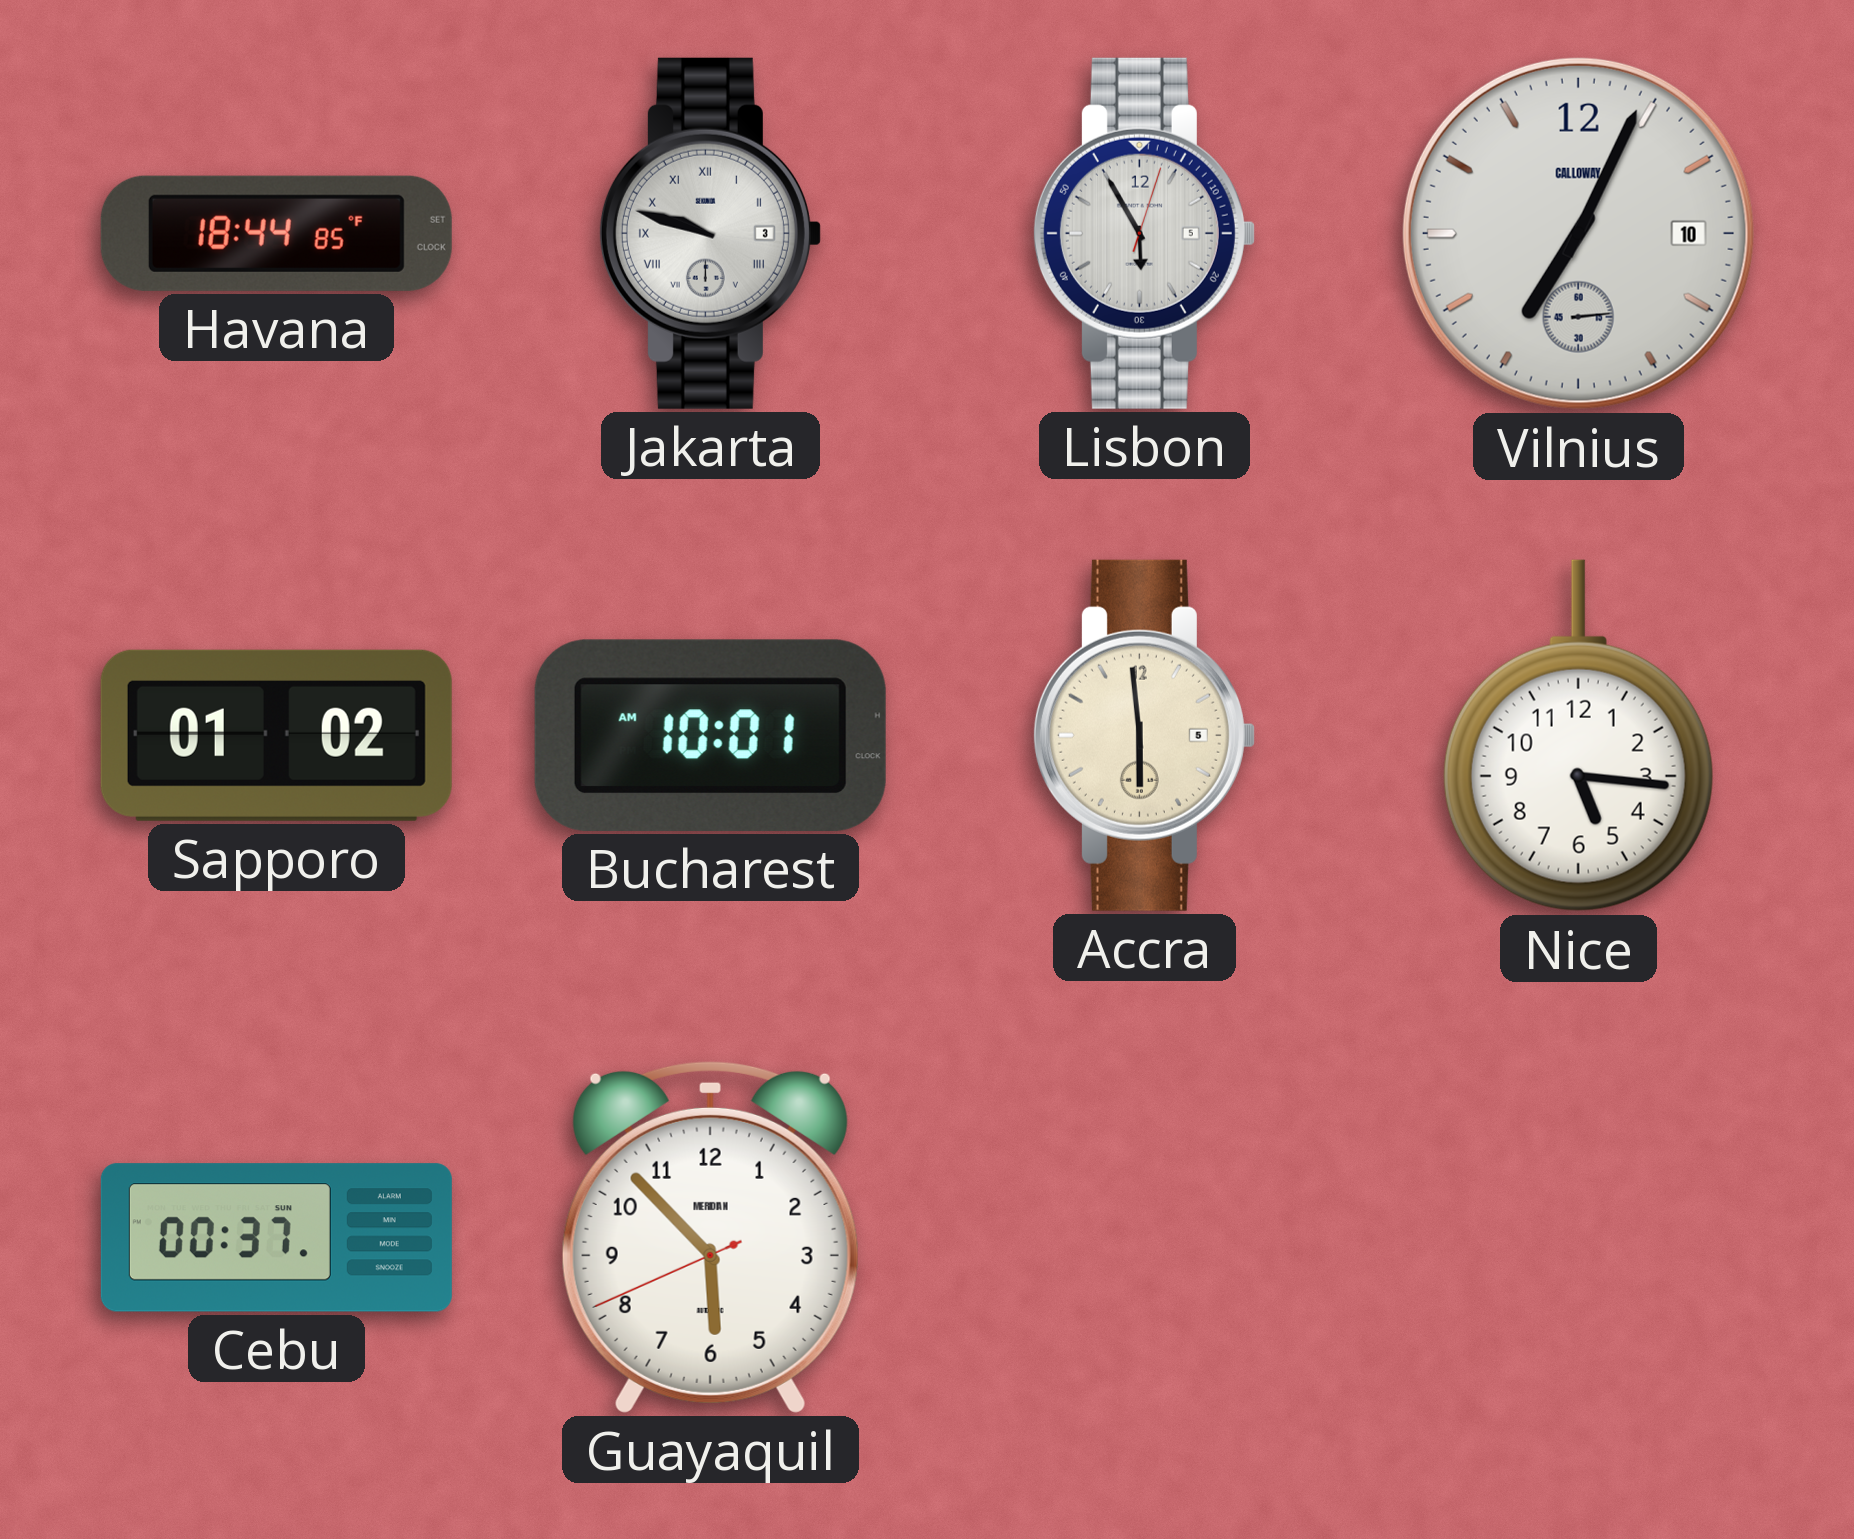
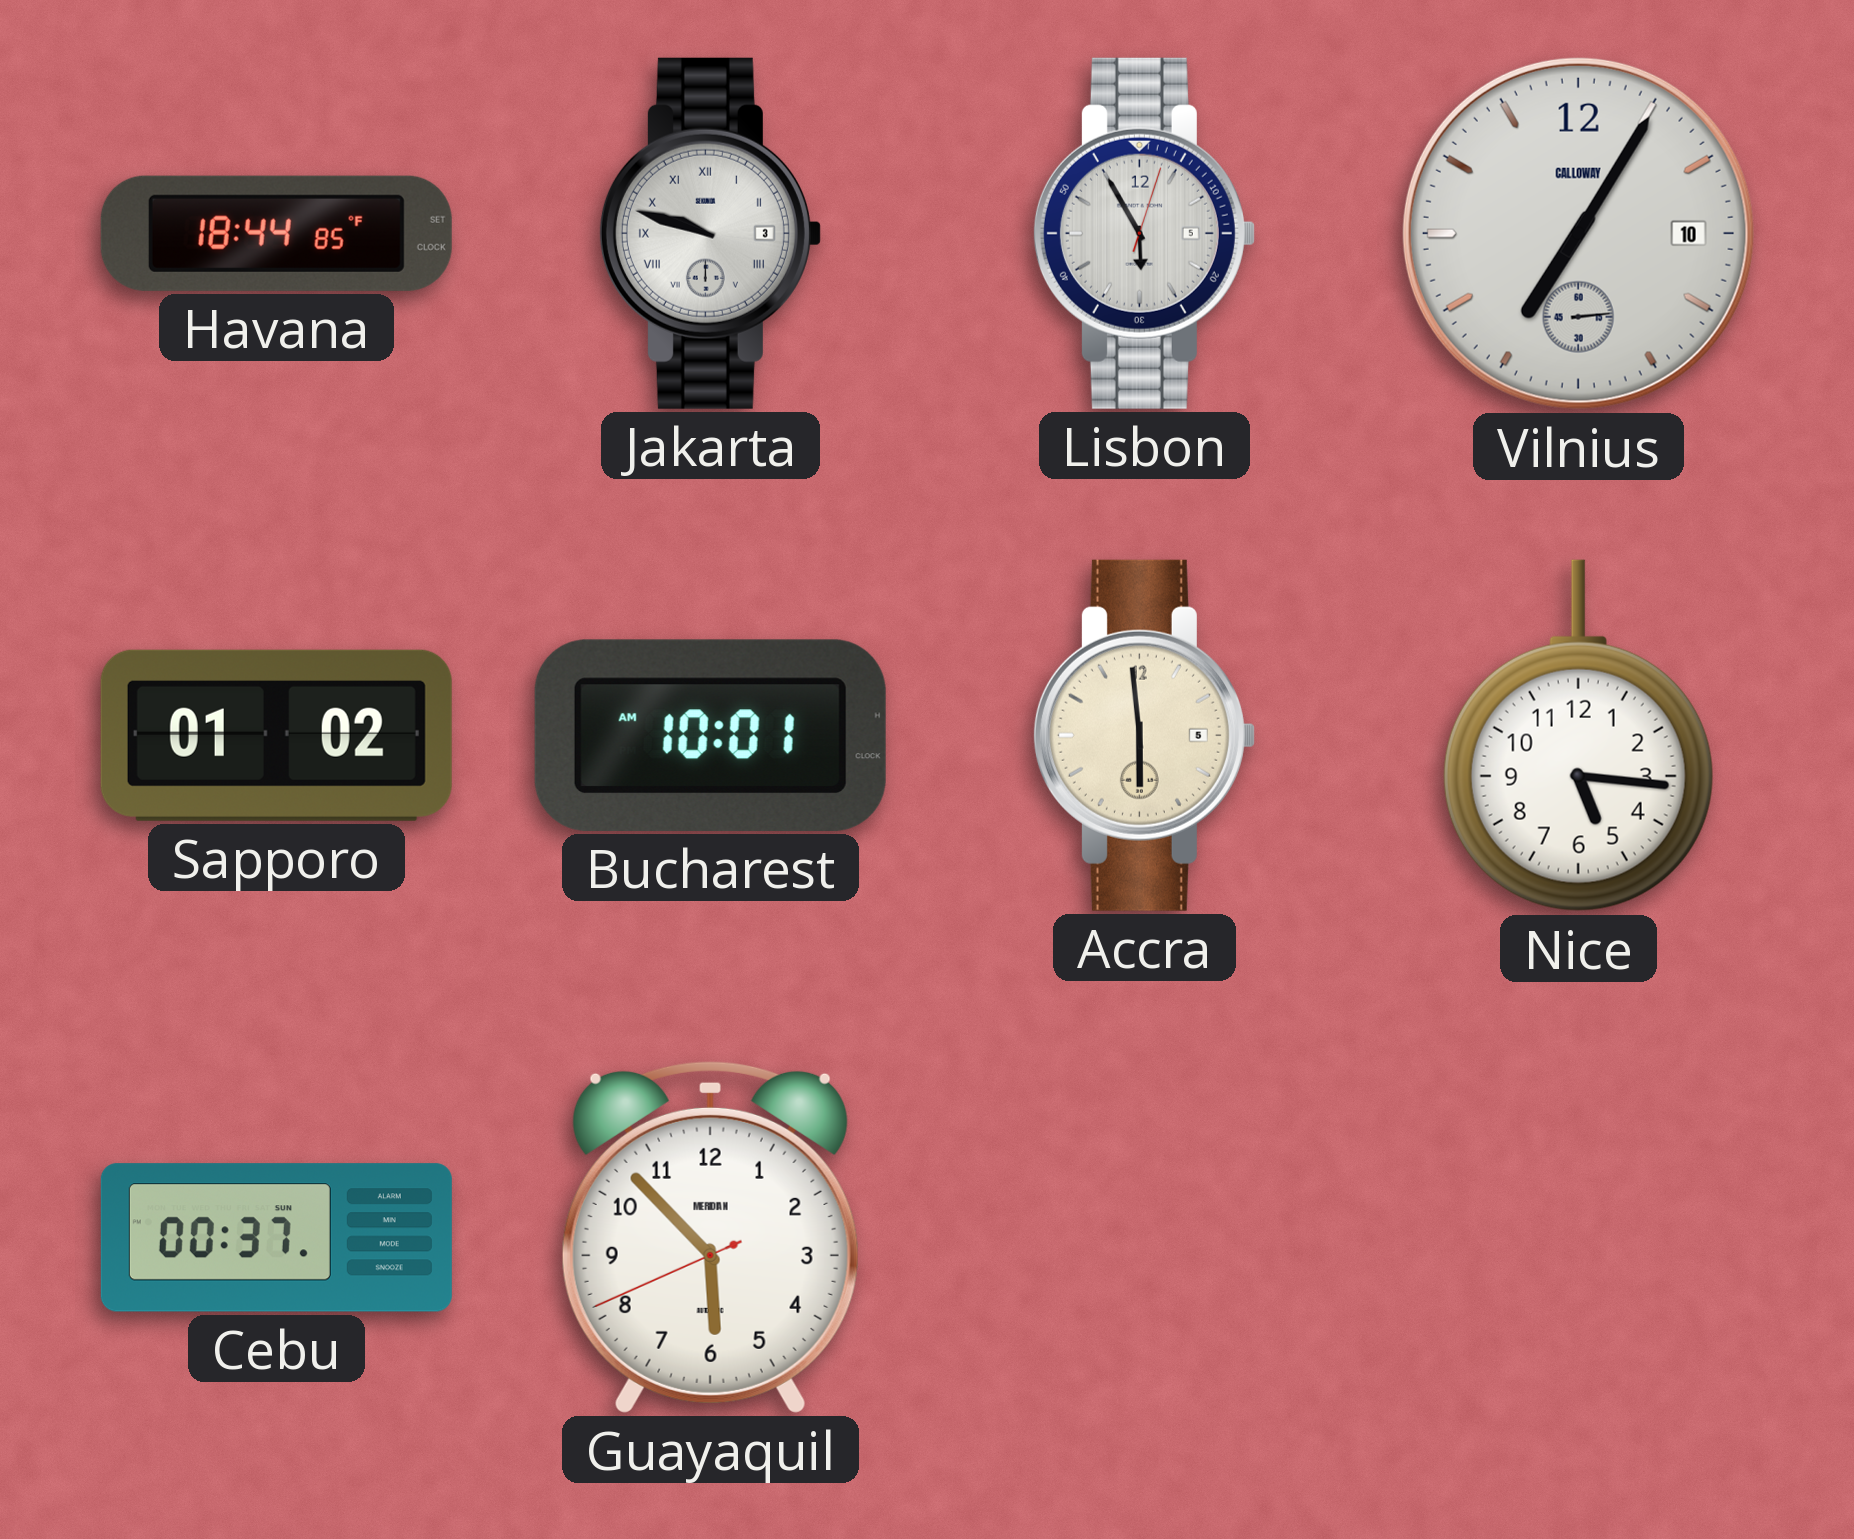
Vilnius: 7:04 -> 7:05 (1578, 233)
